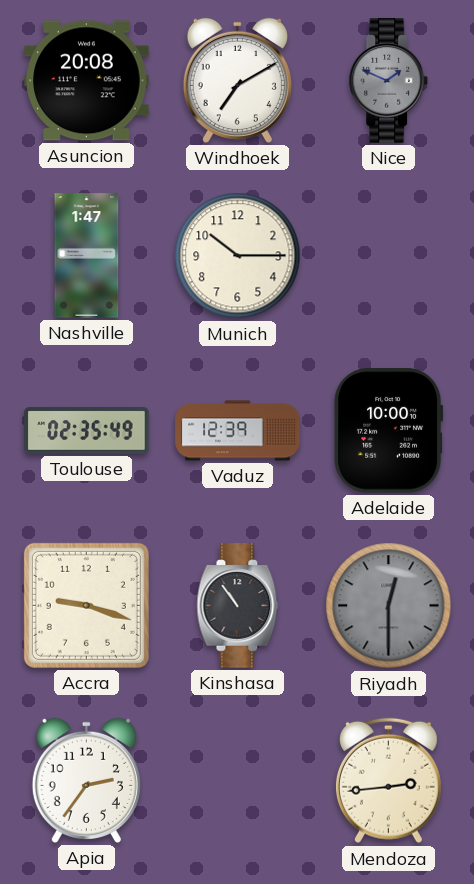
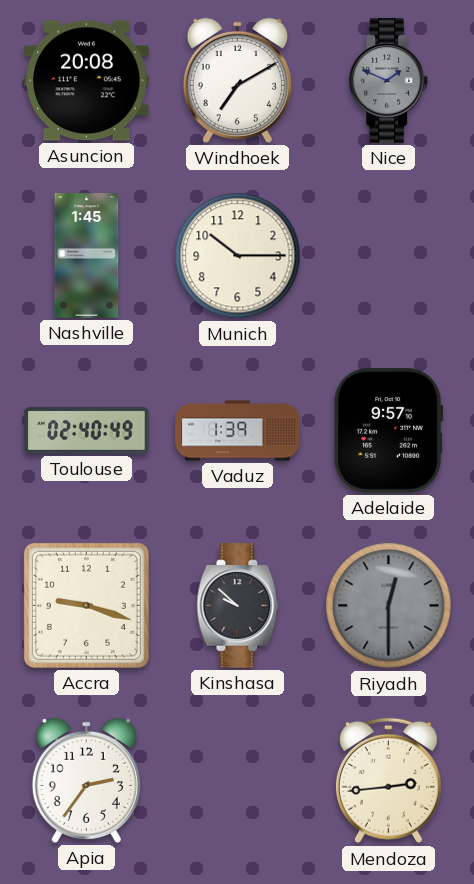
Nashville: 1:47 -> 1:45 (87, 256)
Toulouse: 02:35 -> 02:40 (87, 431)
Vaduz: 12:39 -> 1:39 (238, 431)
Adelaide: 10:00 -> 9:57 (389, 431)
Kinshasa: 10:54 -> 9:52 (238, 606)
